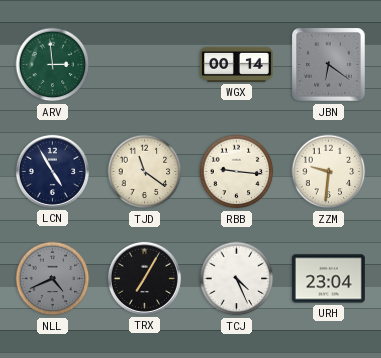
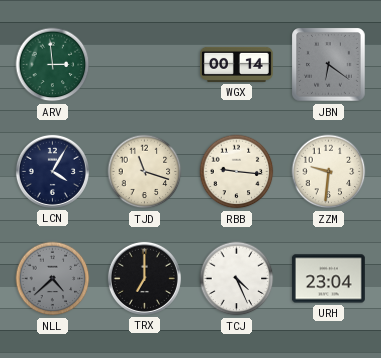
LCN: 4:55 -> 4:05 (52, 171)
TJD: 11:21 -> 11:18 (145, 172)
NLL: 4:41 -> 4:38 (53, 279)
TRX: 7:05 -> 7:00 (144, 278)
